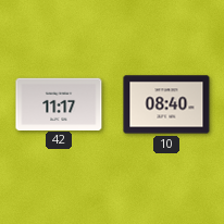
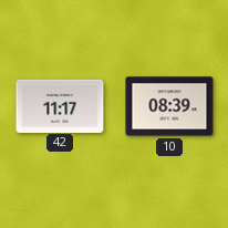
10: 08:40 -> 08:39 (169, 106)
